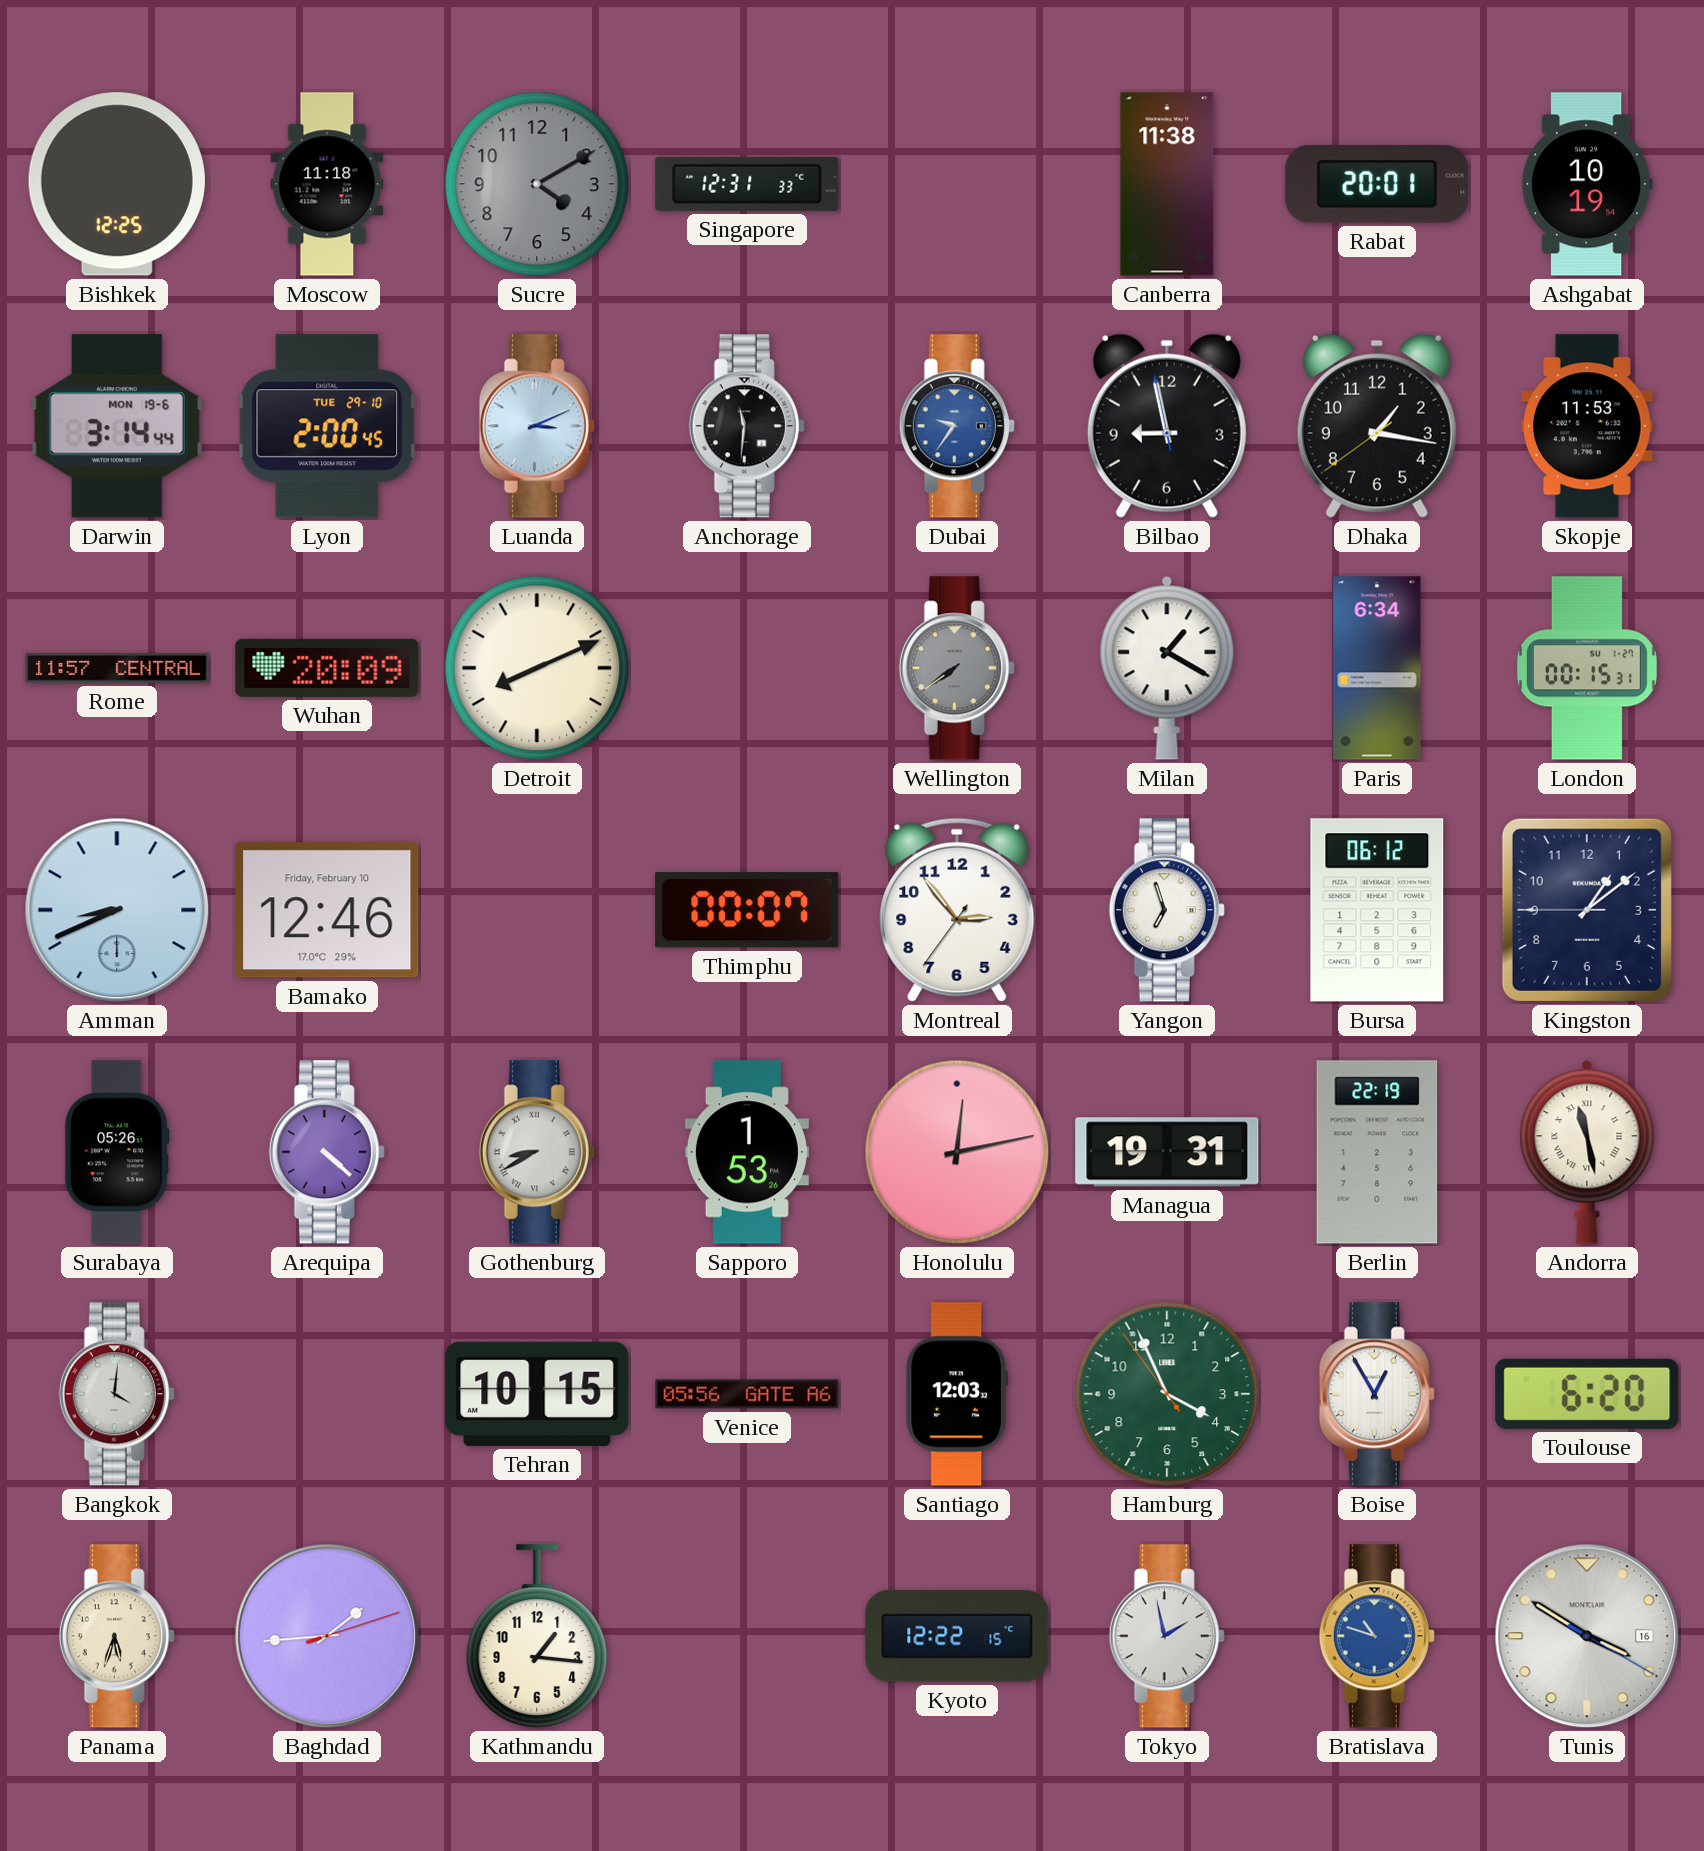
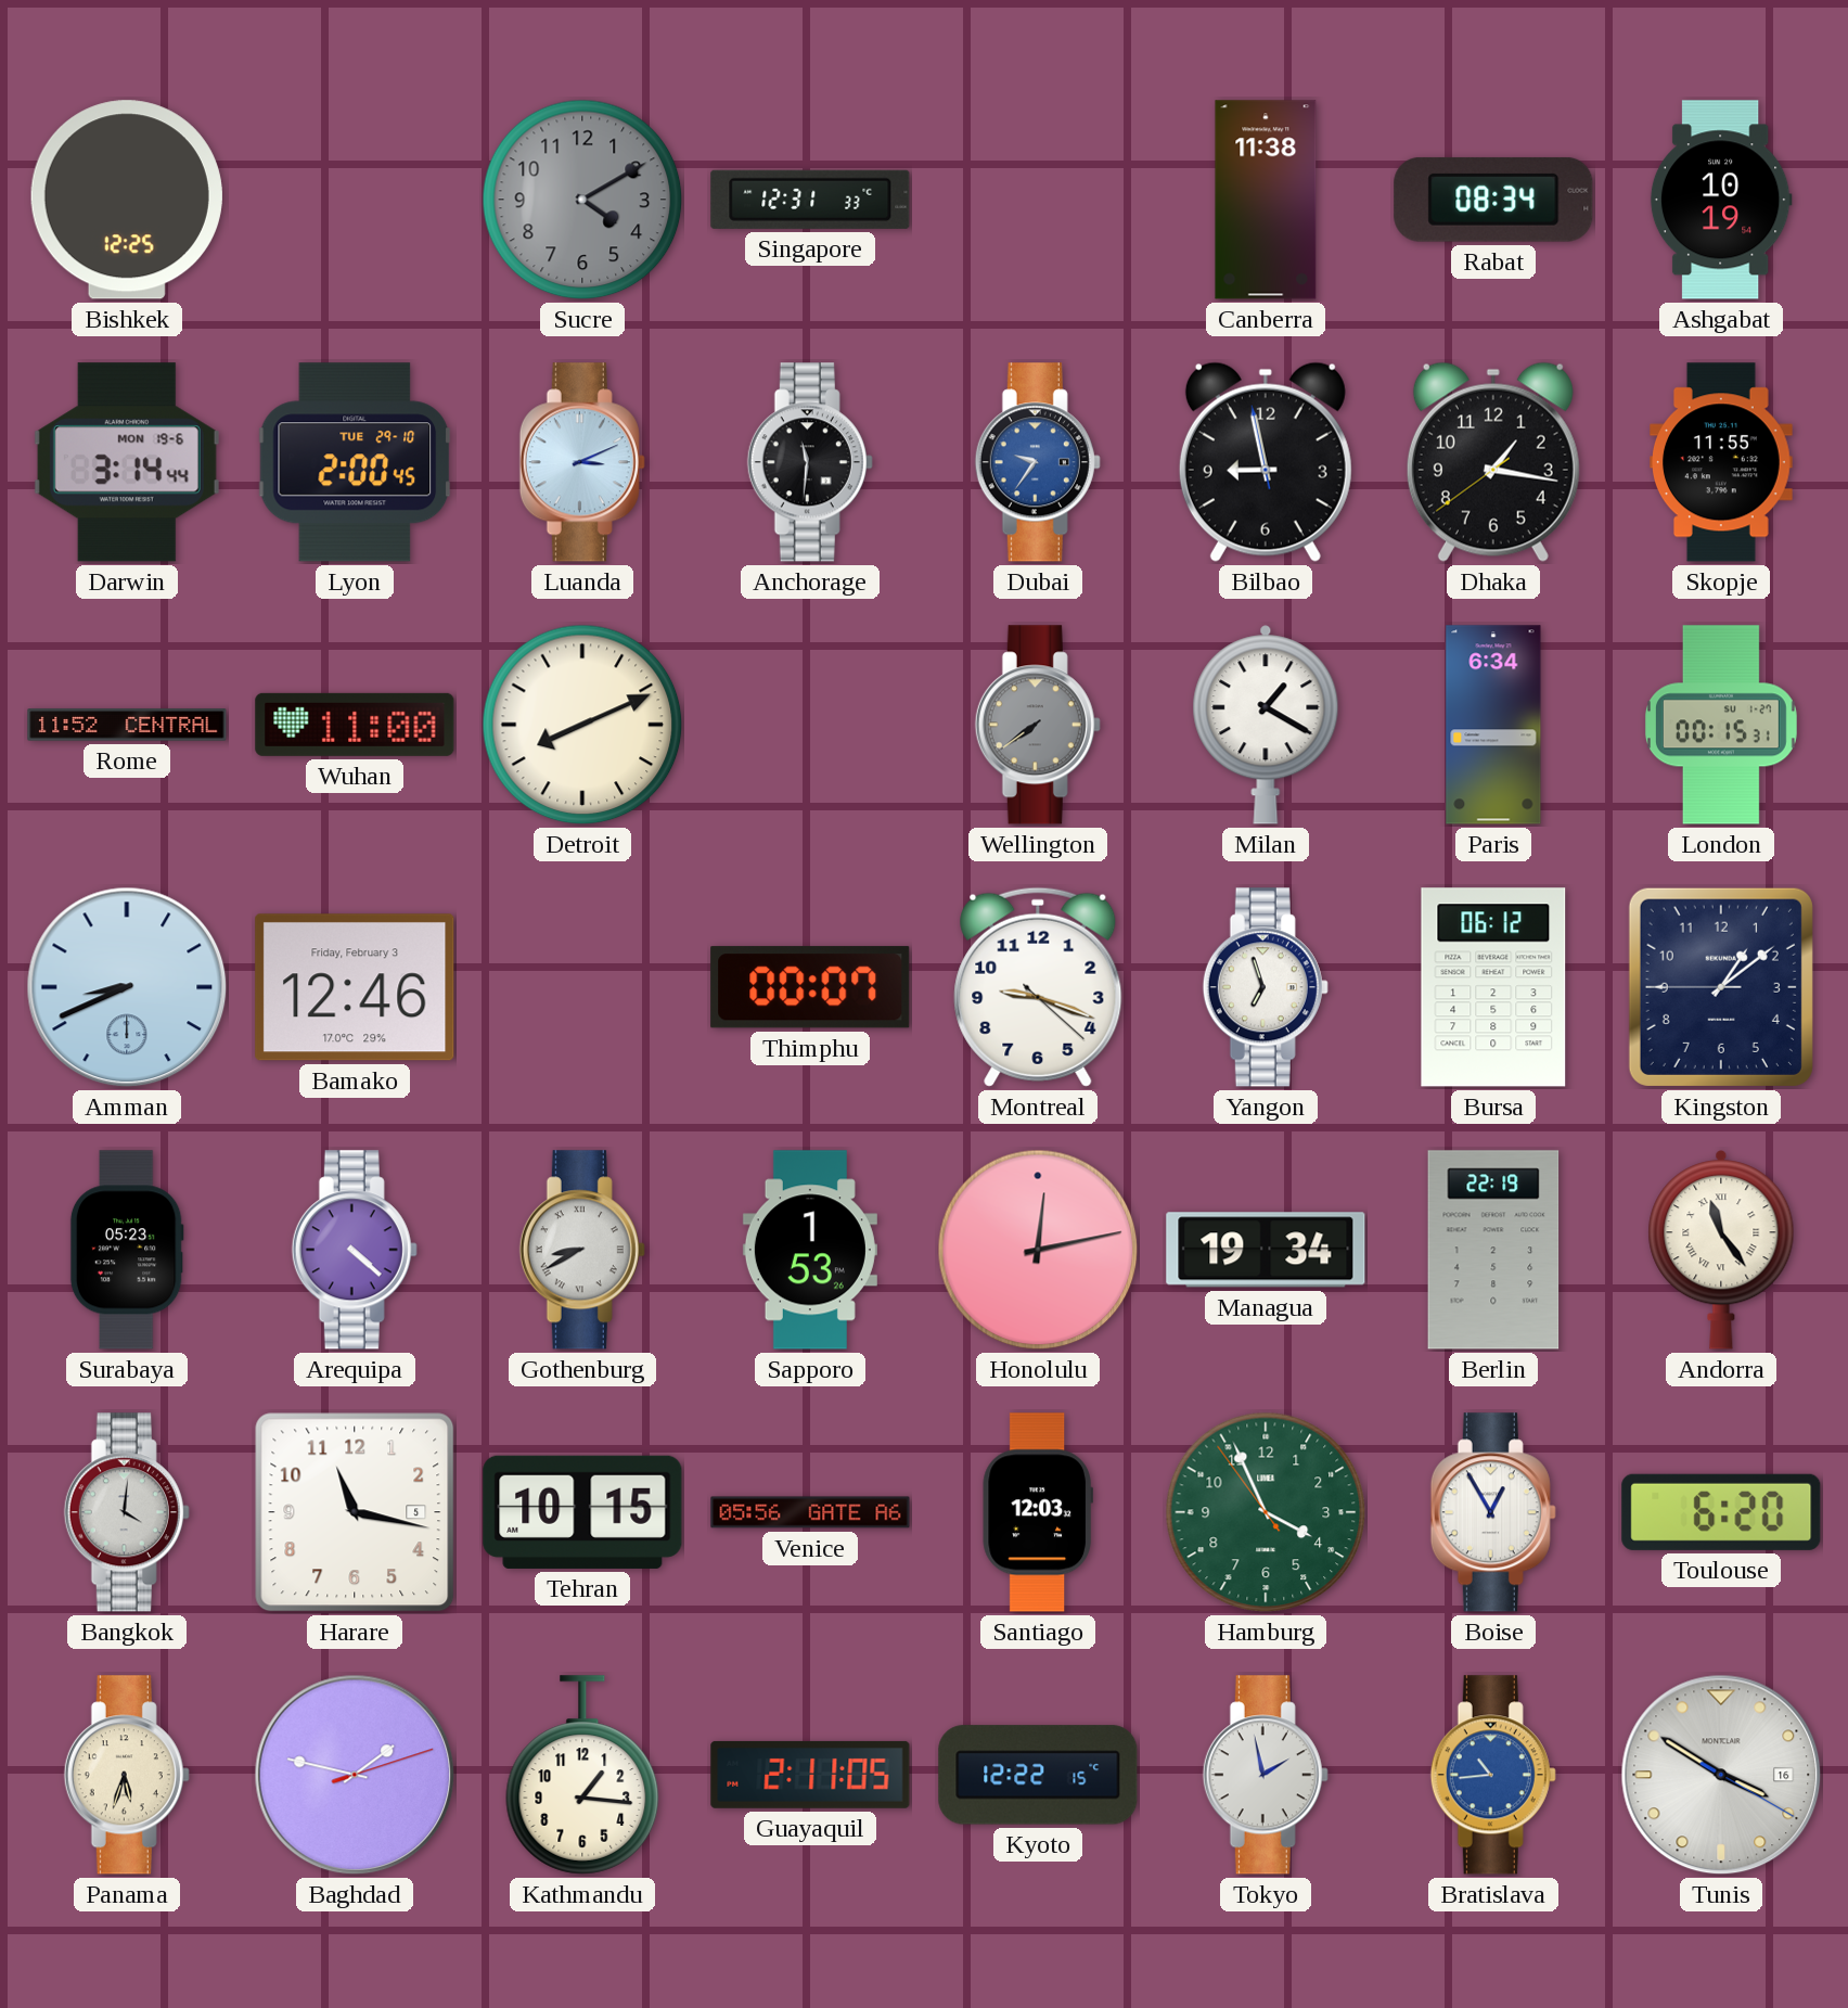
Moscow: 11:18 -> none (327, 184)
Rabat: 20:01 -> 08:34 (1493, 200)
Skopje: 11:53 -> 11:55 (1722, 462)
Rome: 11:57 -> 11:52 (127, 725)
Wuhan: 20:09 -> 11:00 (355, 725)
Bamako date: Friday, February 10 -> Friday, February 3 (355, 987)
Montreal: 2:53 -> 9:18 (1038, 987)
Surabaya: 05:26 -> 05:23 (127, 1250)
Managua: 19:31 -> 19:34 (1266, 1250)
Andorra: 11:28 -> 11:24 (1721, 1250)
Harare: none -> 11:17 (355, 1512)
Baghdad: 1:44 -> 1:47 (355, 1775)
Guayaquil: none -> 2:11 (810, 1775)
Bratislava: 10:48 -> 10:44 (1493, 1775)
